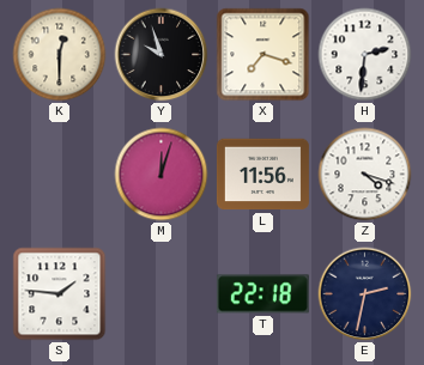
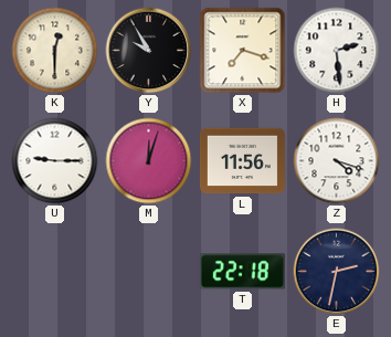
Y: 9:57 -> 9:55 (149, 51)
H: 2:31 -> 2:29 (337, 51)
U: none -> 9:15 (55, 161)
S: 1:46 -> none (60, 294)
